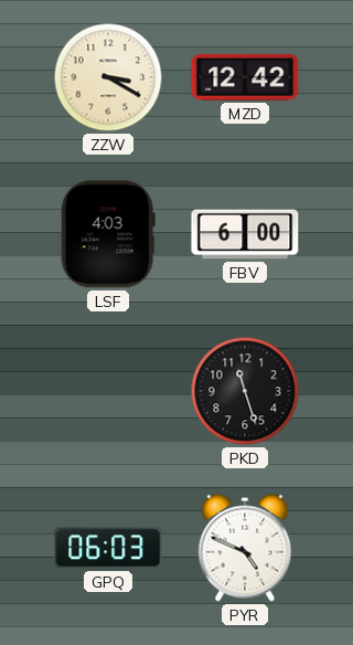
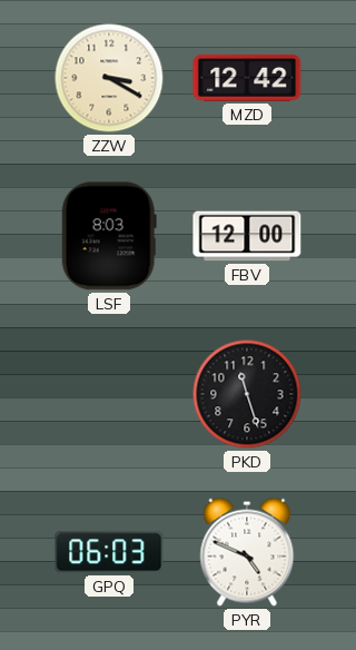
LSF: 4:03 -> 8:03 (109, 236)
FBV: 6:00 -> 12:00 (247, 236)
